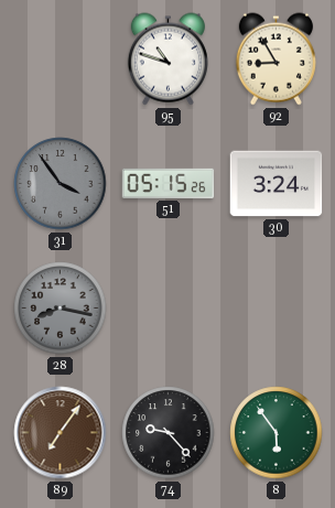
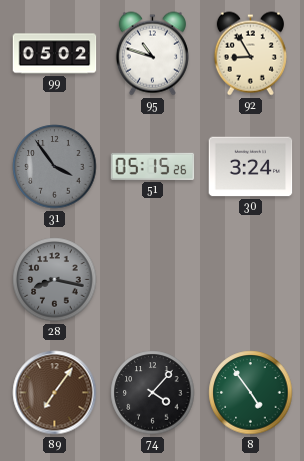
99: none -> 05:02 (55, 54)
74: 9:23 -> 4:07 (153, 393)
8: 5:54 -> 4:54 (251, 393)
